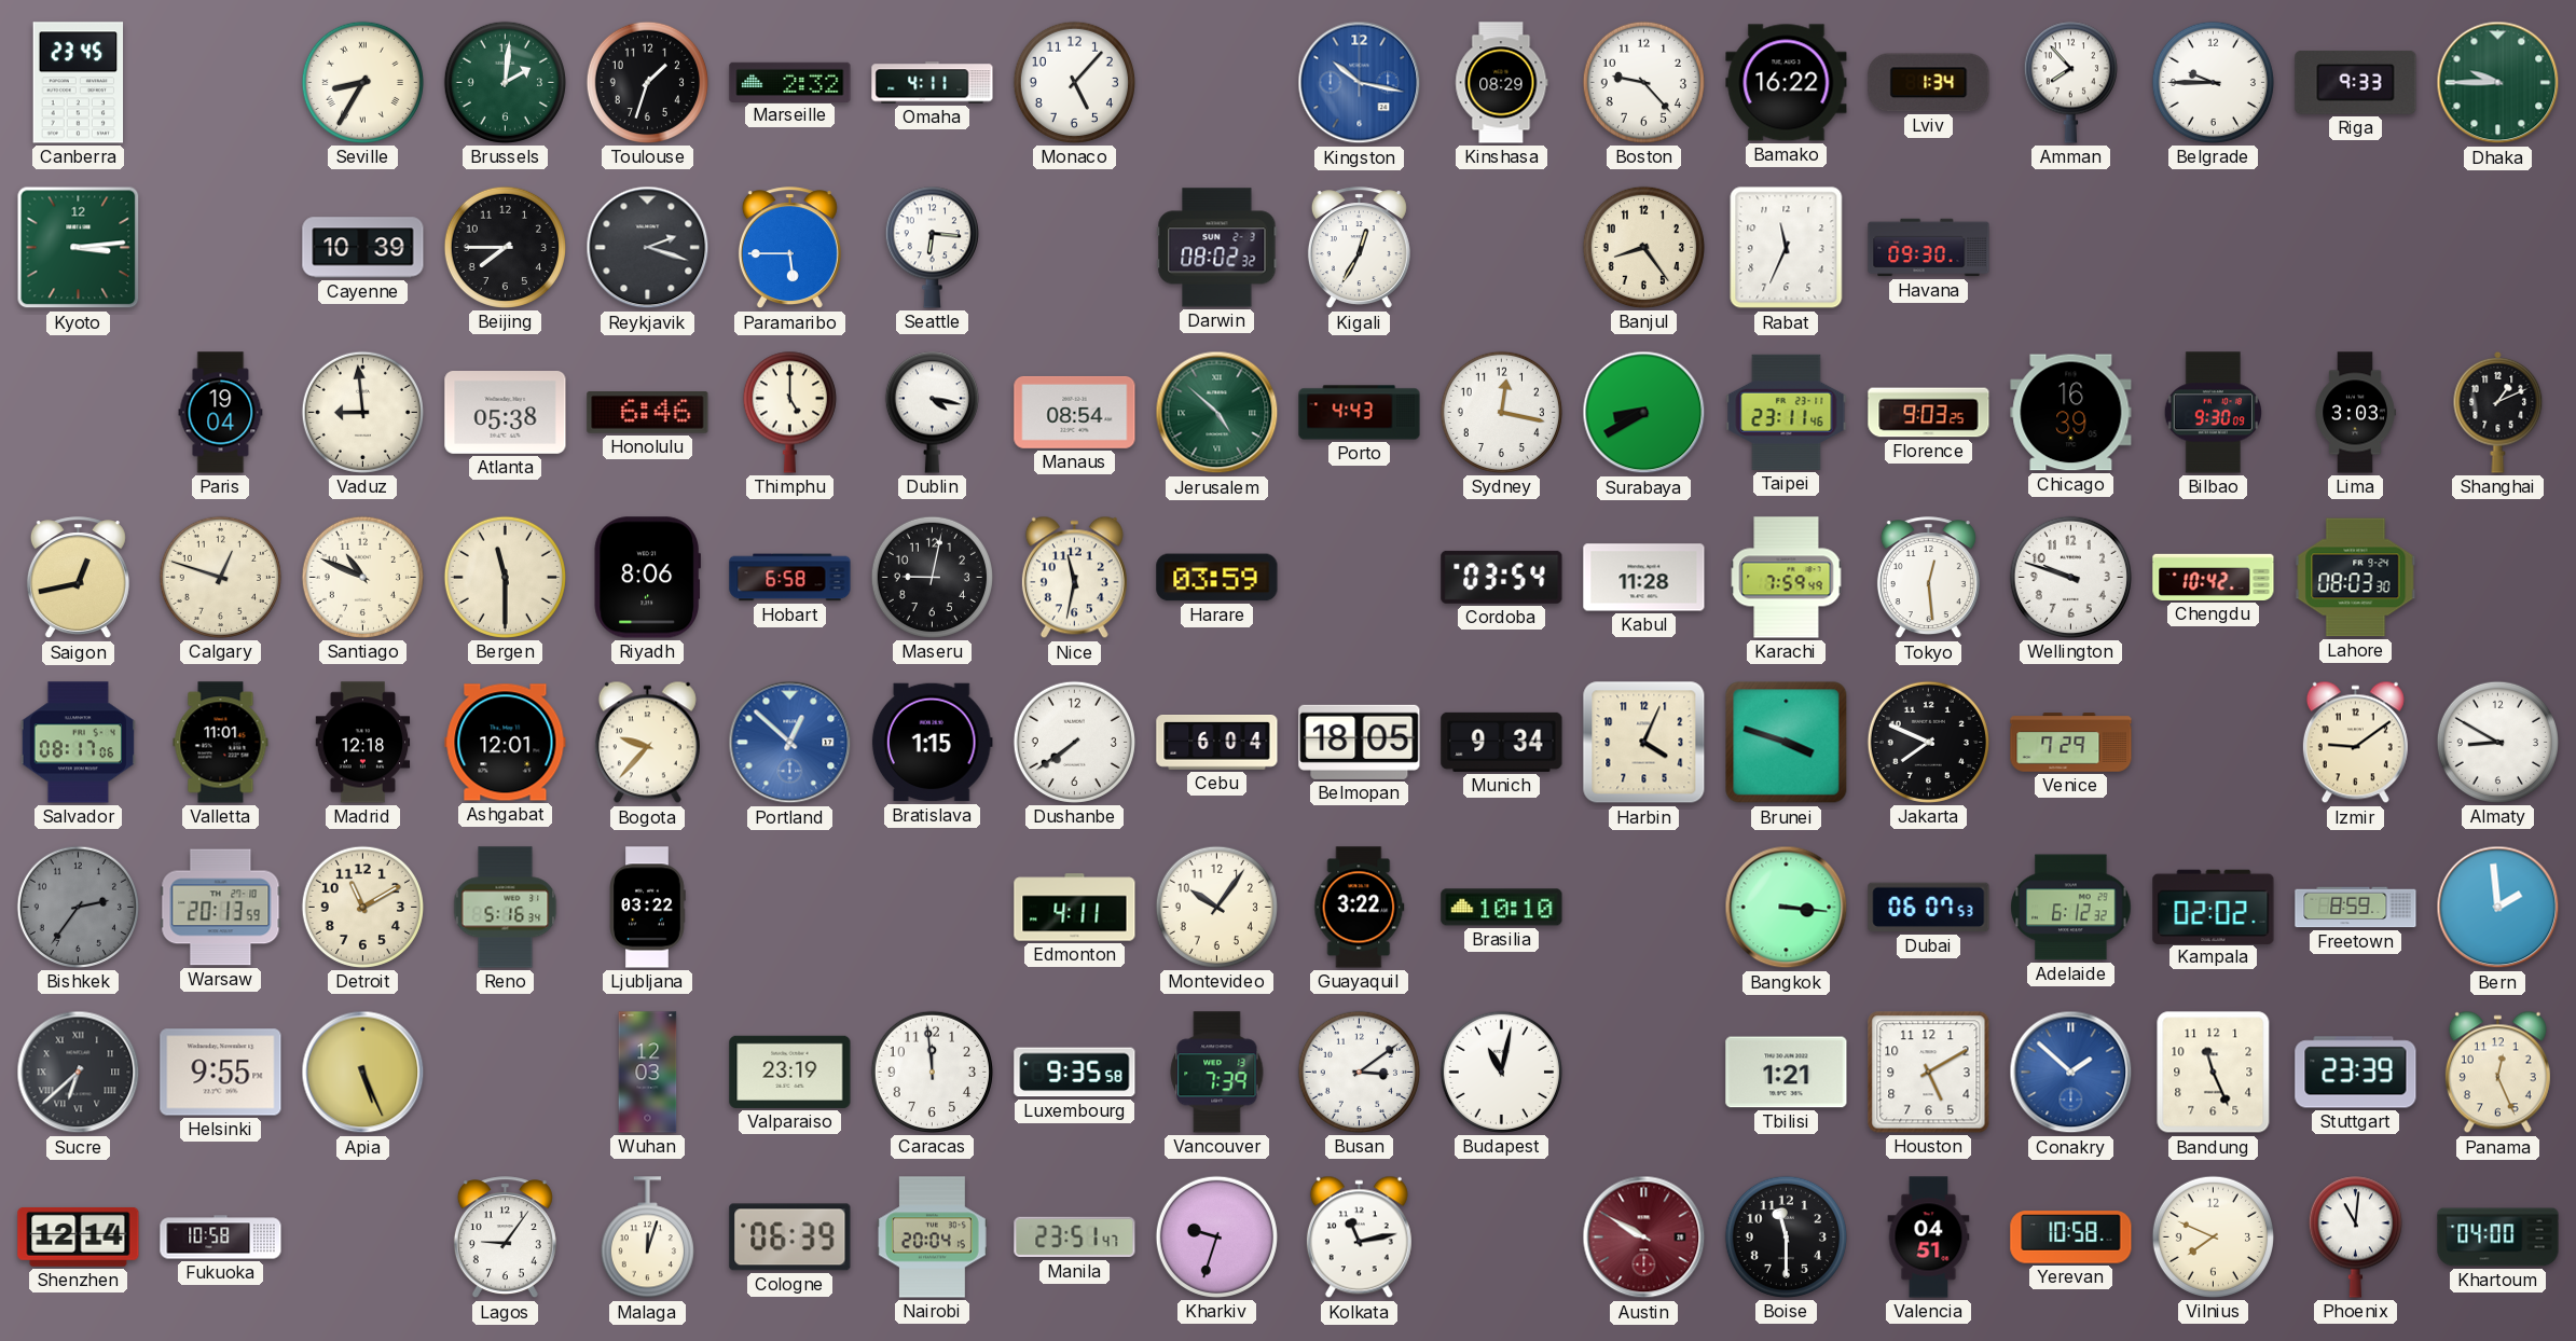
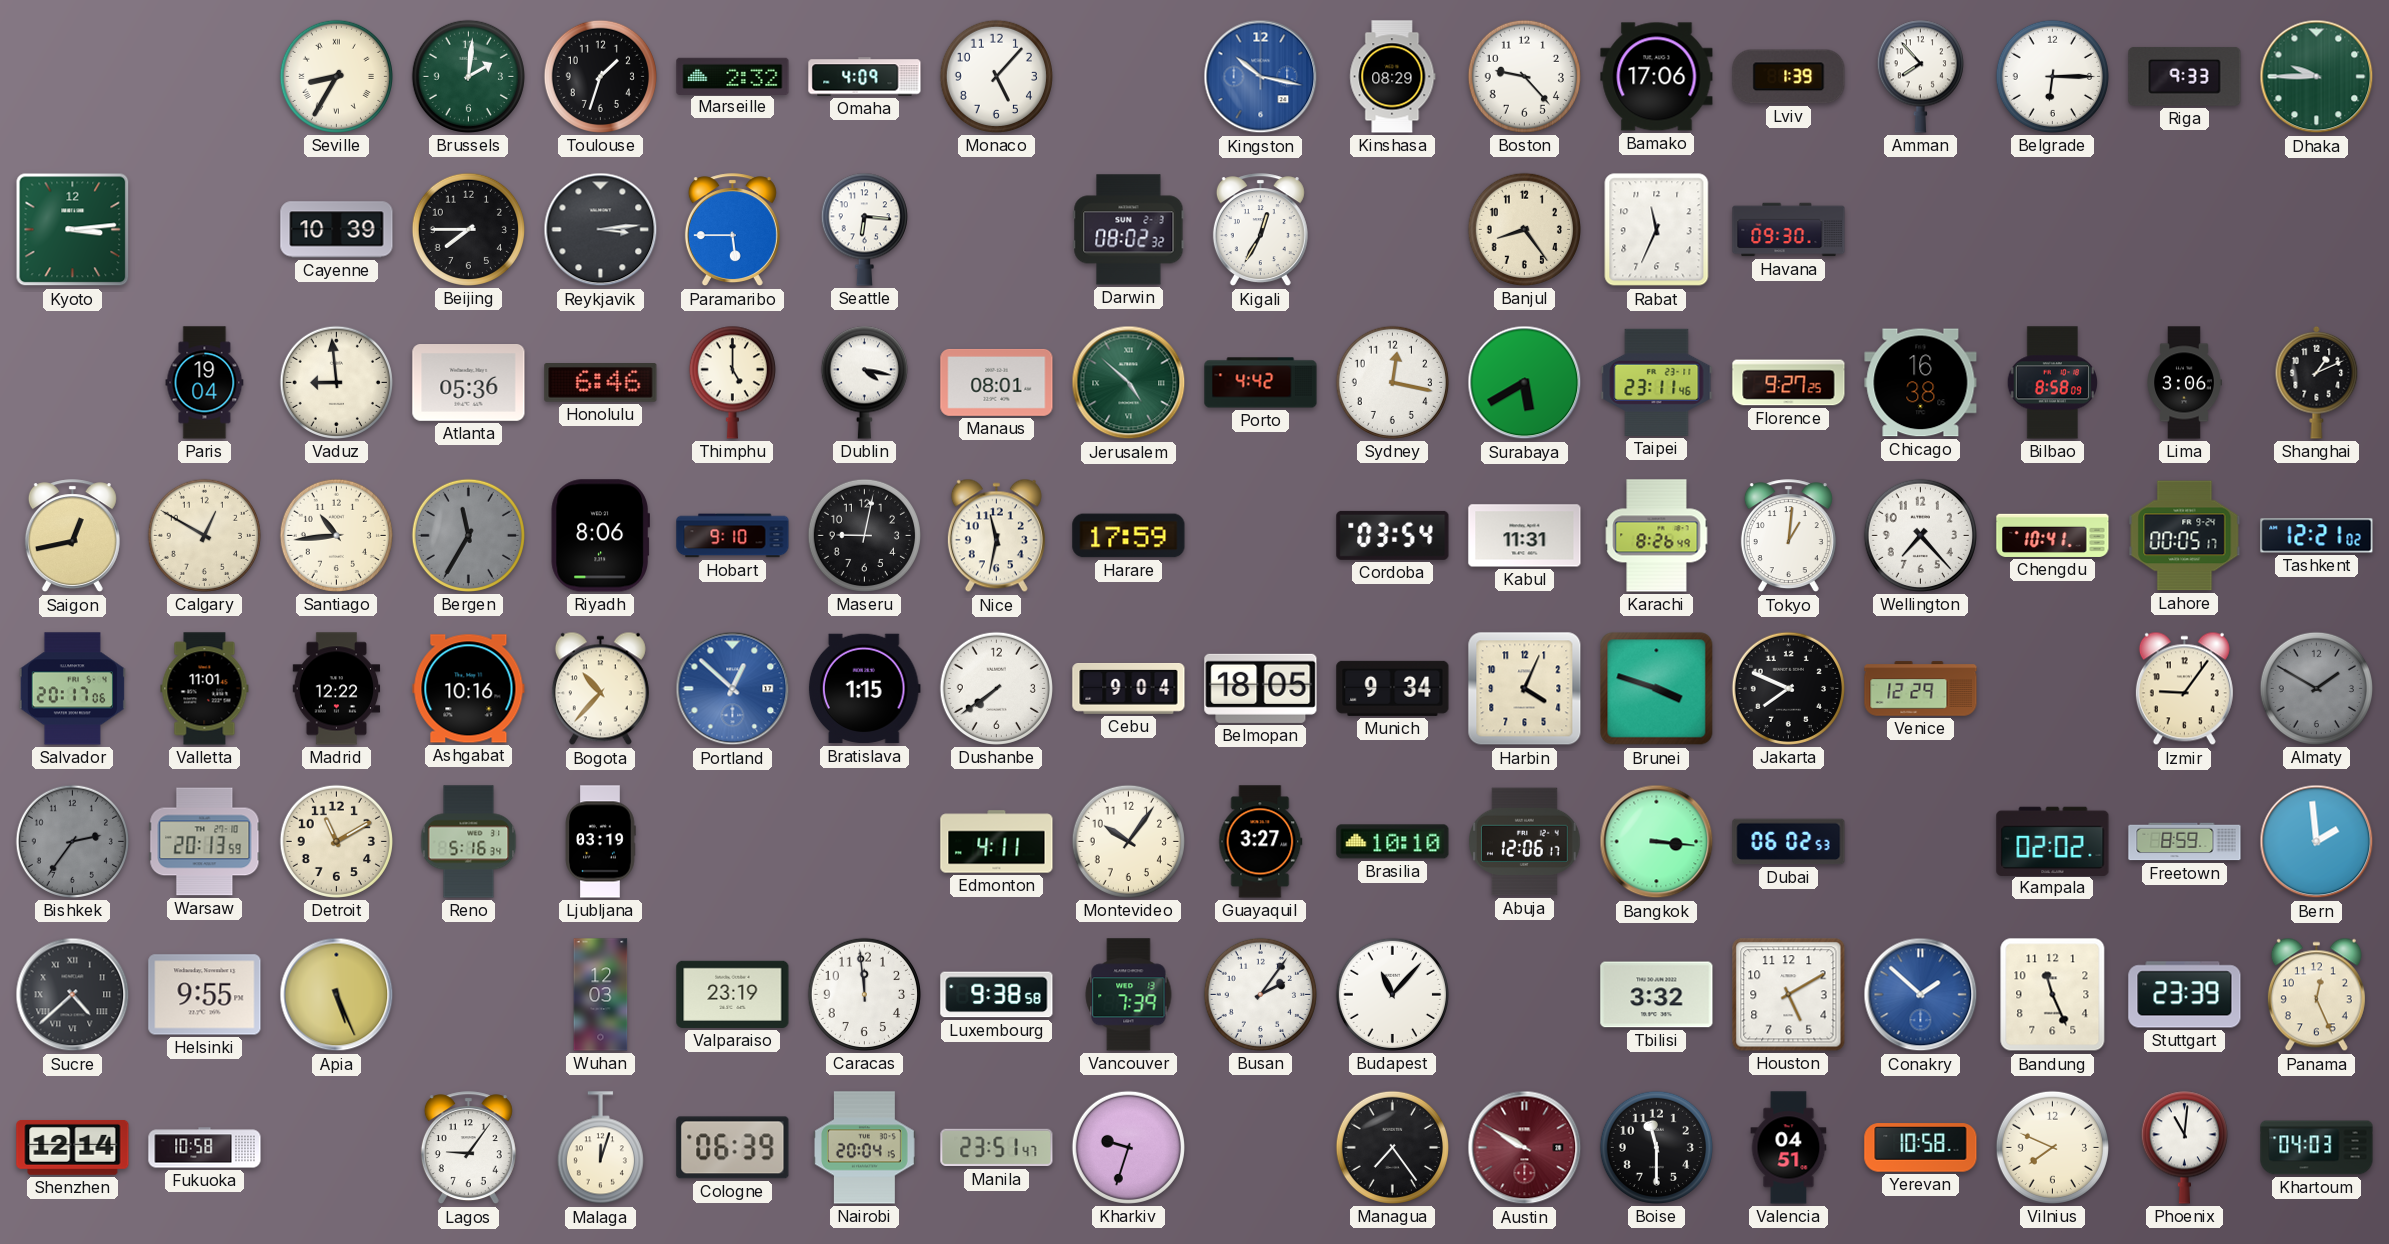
Canberra: 23:45 -> none (79, 83)
Omaha: 4:11 -> 4:09 (865, 77)
Bamako: 16:22 -> 17:06 (1657, 77)
Lviv: 1:34 -> 1:39 (1789, 77)
Belgrade: 9:45 -> 6:15 (2052, 76)
Reykjavik: 2:18 -> 3:14 (601, 230)
Atlanta: 05:38 -> 05:36 (469, 383)
Manaus: 08:54 -> 08:01 (997, 382)
Porto: 4:43 -> 4:42 (1261, 383)
Surabaya: 8:40 -> 5:40 (1525, 383)
Florence: 9:03 -> 9:27 (1789, 383)
Chicago: 16:39 -> 16:38 (1921, 383)
Bilbao: 9:30 -> 8:58 (2052, 383)
Lima: 3:03 -> 3:06 (2184, 383)
Calgary: 12:48 -> 12:50 (204, 535)
Santiago: 10:49 -> 10:44 (336, 535)
Bergen: 11:30 -> 11:35 (468, 535)
Bergen dial: cream -> grey (468, 535)
Hobart: 6:58 -> 9:10 (733, 536)
Harare: 03:59 -> 17:59 (1129, 536)
Kabul: 11:28 -> 11:31 (1525, 536)
Karachi: 7:59 -> 8:26 (1657, 536)
Tokyo: 12:29 -> 1:01 (1788, 536)
Wellington: 9:48 -> 7:23 (1920, 535)
Chengdu: 10:42 -> 10:41 (2053, 535)
Lahore: 08:03 -> 00:05 (2185, 536)
Tashkent: none -> 12:21 (2317, 536)
Salvador: 08:17 -> 20:17 (72, 689)
Madrid: 12:18 -> 12:22 (337, 689)
Ashgabat: 12:01 -> 10:16 (469, 689)
Bogota: 9:37 -> 10:37 (600, 689)
Cebu: 6:04 -> 9:04 (1129, 689)
Venice: 7:29 -> 12:29 (1921, 689)
Izmir: 9:09 -> 9:06 (2184, 689)
Almaty: 8:50 -> 1:50 (2316, 688)
Almaty dial: white -> grey (2316, 688)
Ljubljana: 03:22 -> 03:19 (600, 842)
Guayaquil: 3:22 -> 3:27 (1261, 842)
Abuja: none -> 12:06 (1525, 842)
Dubai: 06:07 -> 06:02 (1789, 842)
Adelaide: 6:12 -> none (2071, 908)
Sucre: 6:38 -> 4:38 (73, 995)
Luxembourg: 9:35 -> 9:38 (997, 995)
Busan: 3:09 -> 2:06 (1260, 994)
Budapest: 11:02 -> 11:07 (1392, 994)
Tbilisi: 1:21 -> 3:32 (1657, 995)
Kolkata: 11:13 -> none (1359, 1238)
Managua: none -> 7:24 (1392, 1147)
Khartoum: 04:00 -> 04:03 (2317, 1148)
